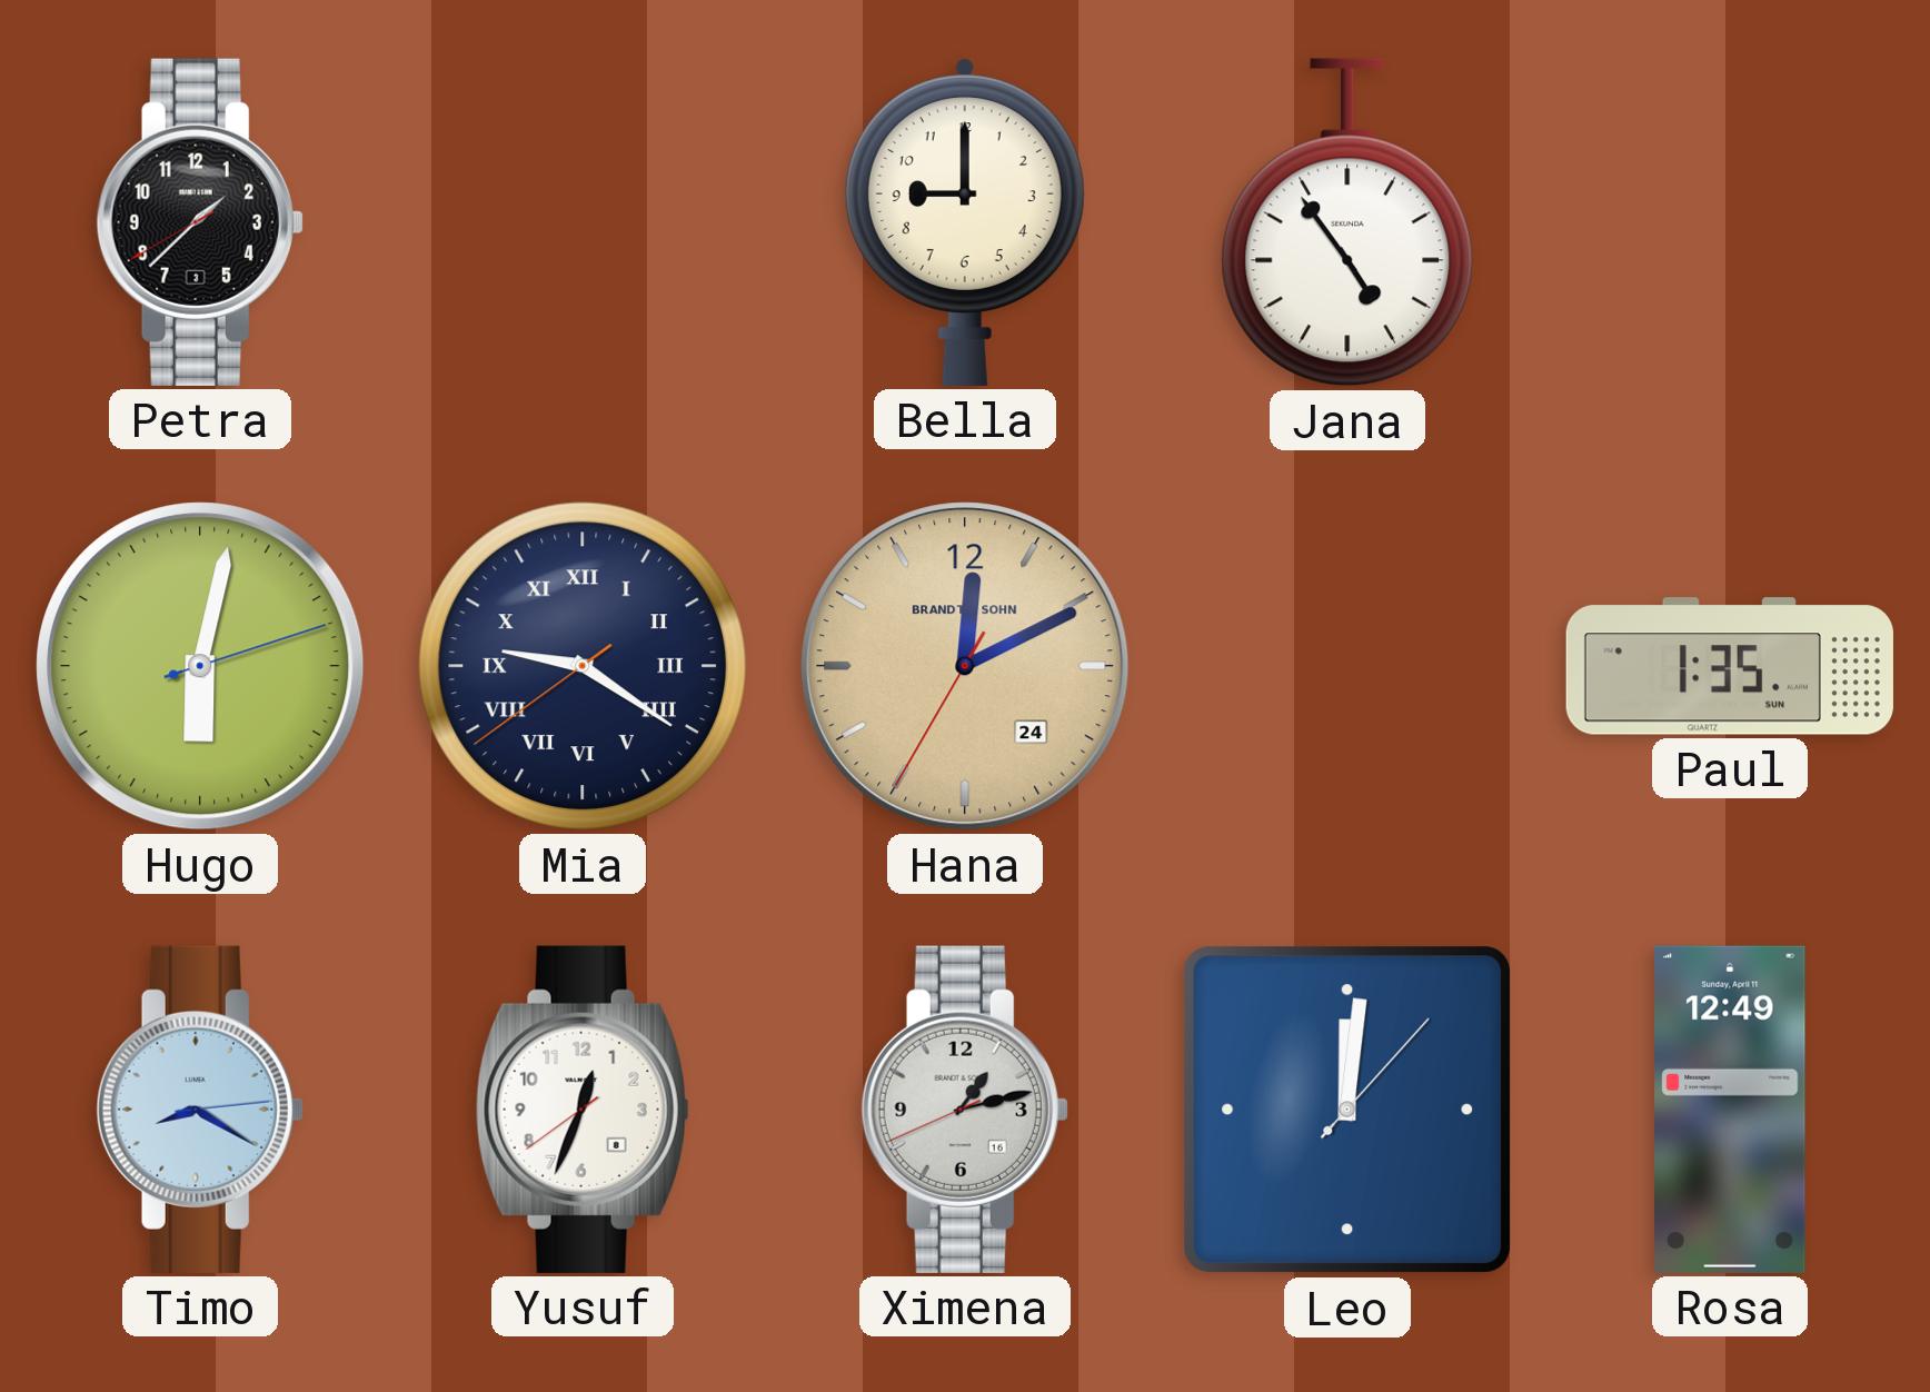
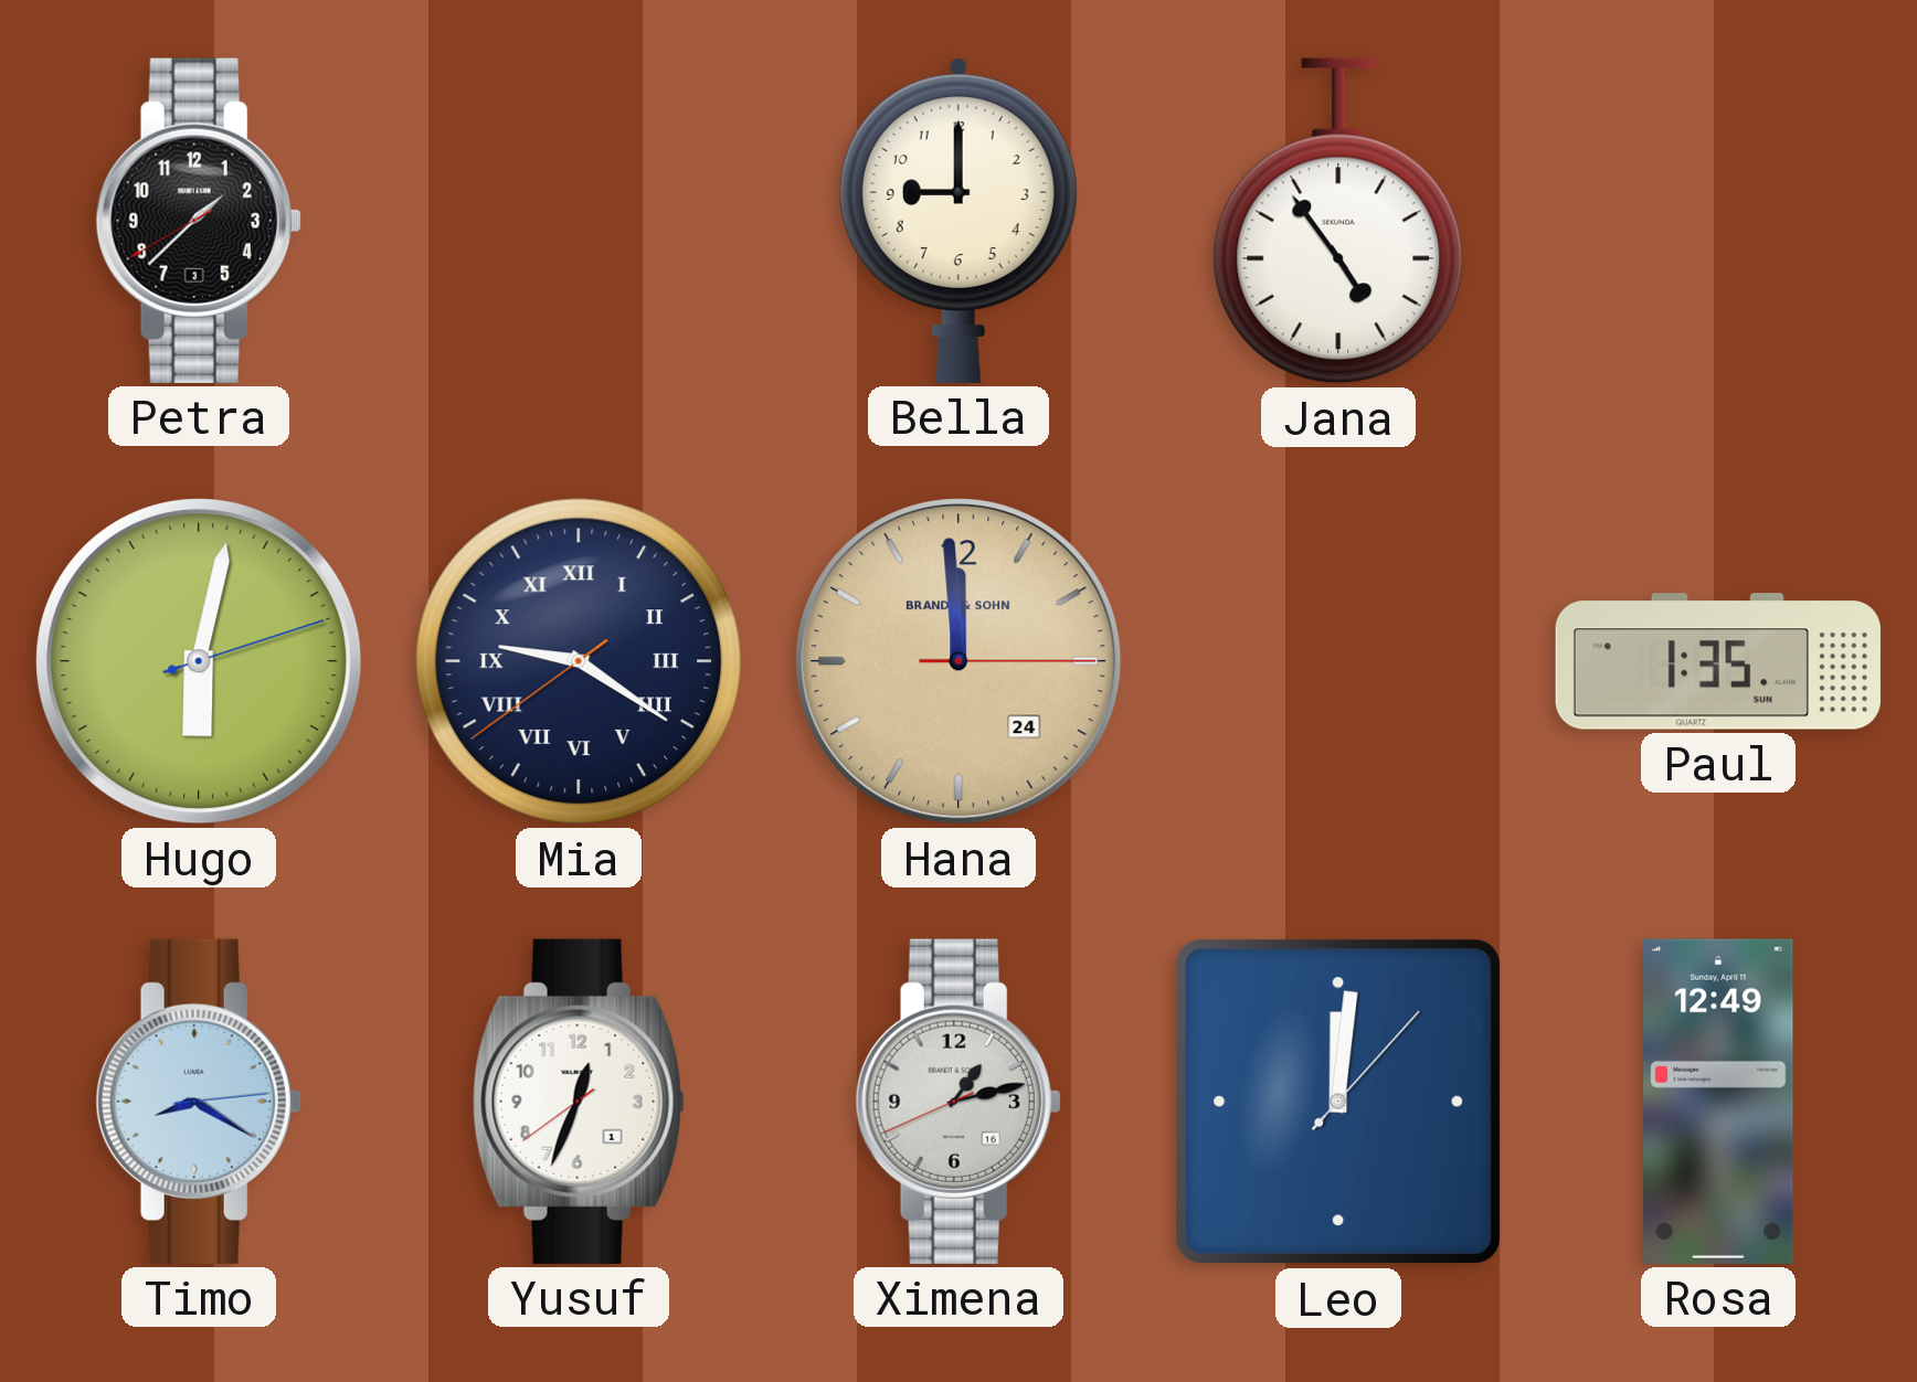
Hana: 12:10 -> 11:59 (958, 661)
Yusuf date: 8 -> 1 (579, 1102)
